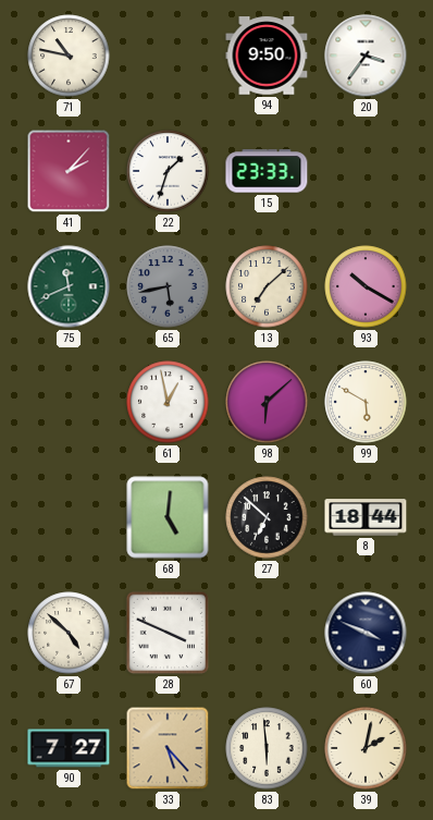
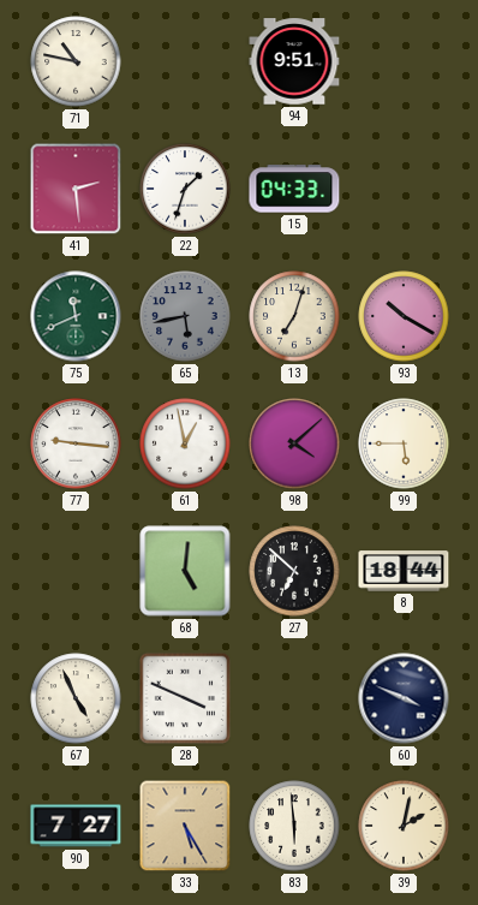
94: 9:50 -> 9:51 (294, 61)
20: 3:36 -> none (366, 56)
41: 2:07 -> 2:29 (76, 189)
15: 23:33 -> 04:33 (294, 189)
13: 7:08 -> 7:03 (294, 316)
77: none -> 9:16 (76, 443)
98: 6:08 -> 4:08 (294, 443)
99: 5:50 -> 5:45 (404, 443)
67: 4:52 -> 4:56 (76, 698)
33: 5:23 -> 5:25 (185, 826)
